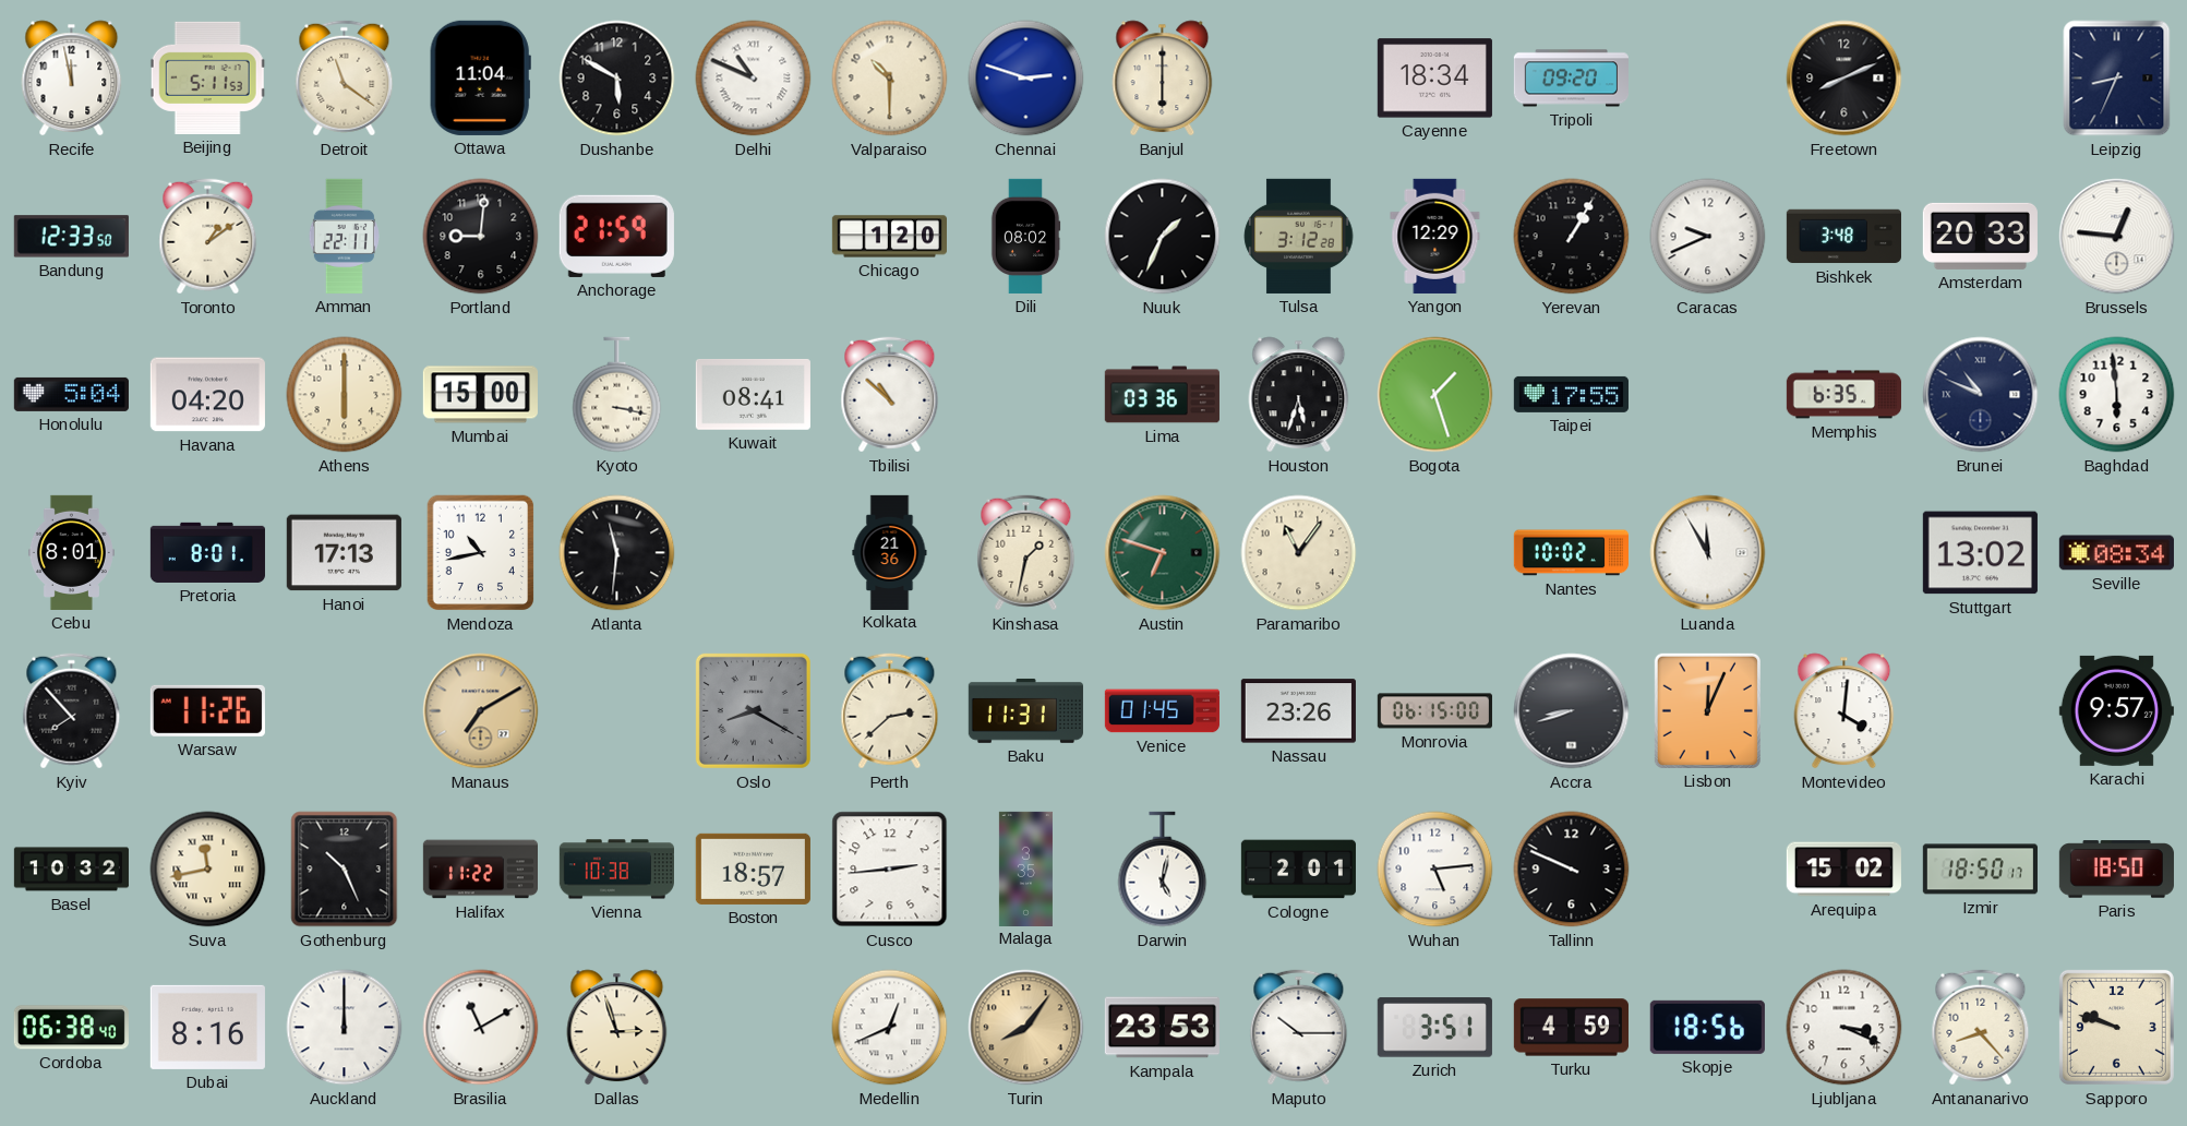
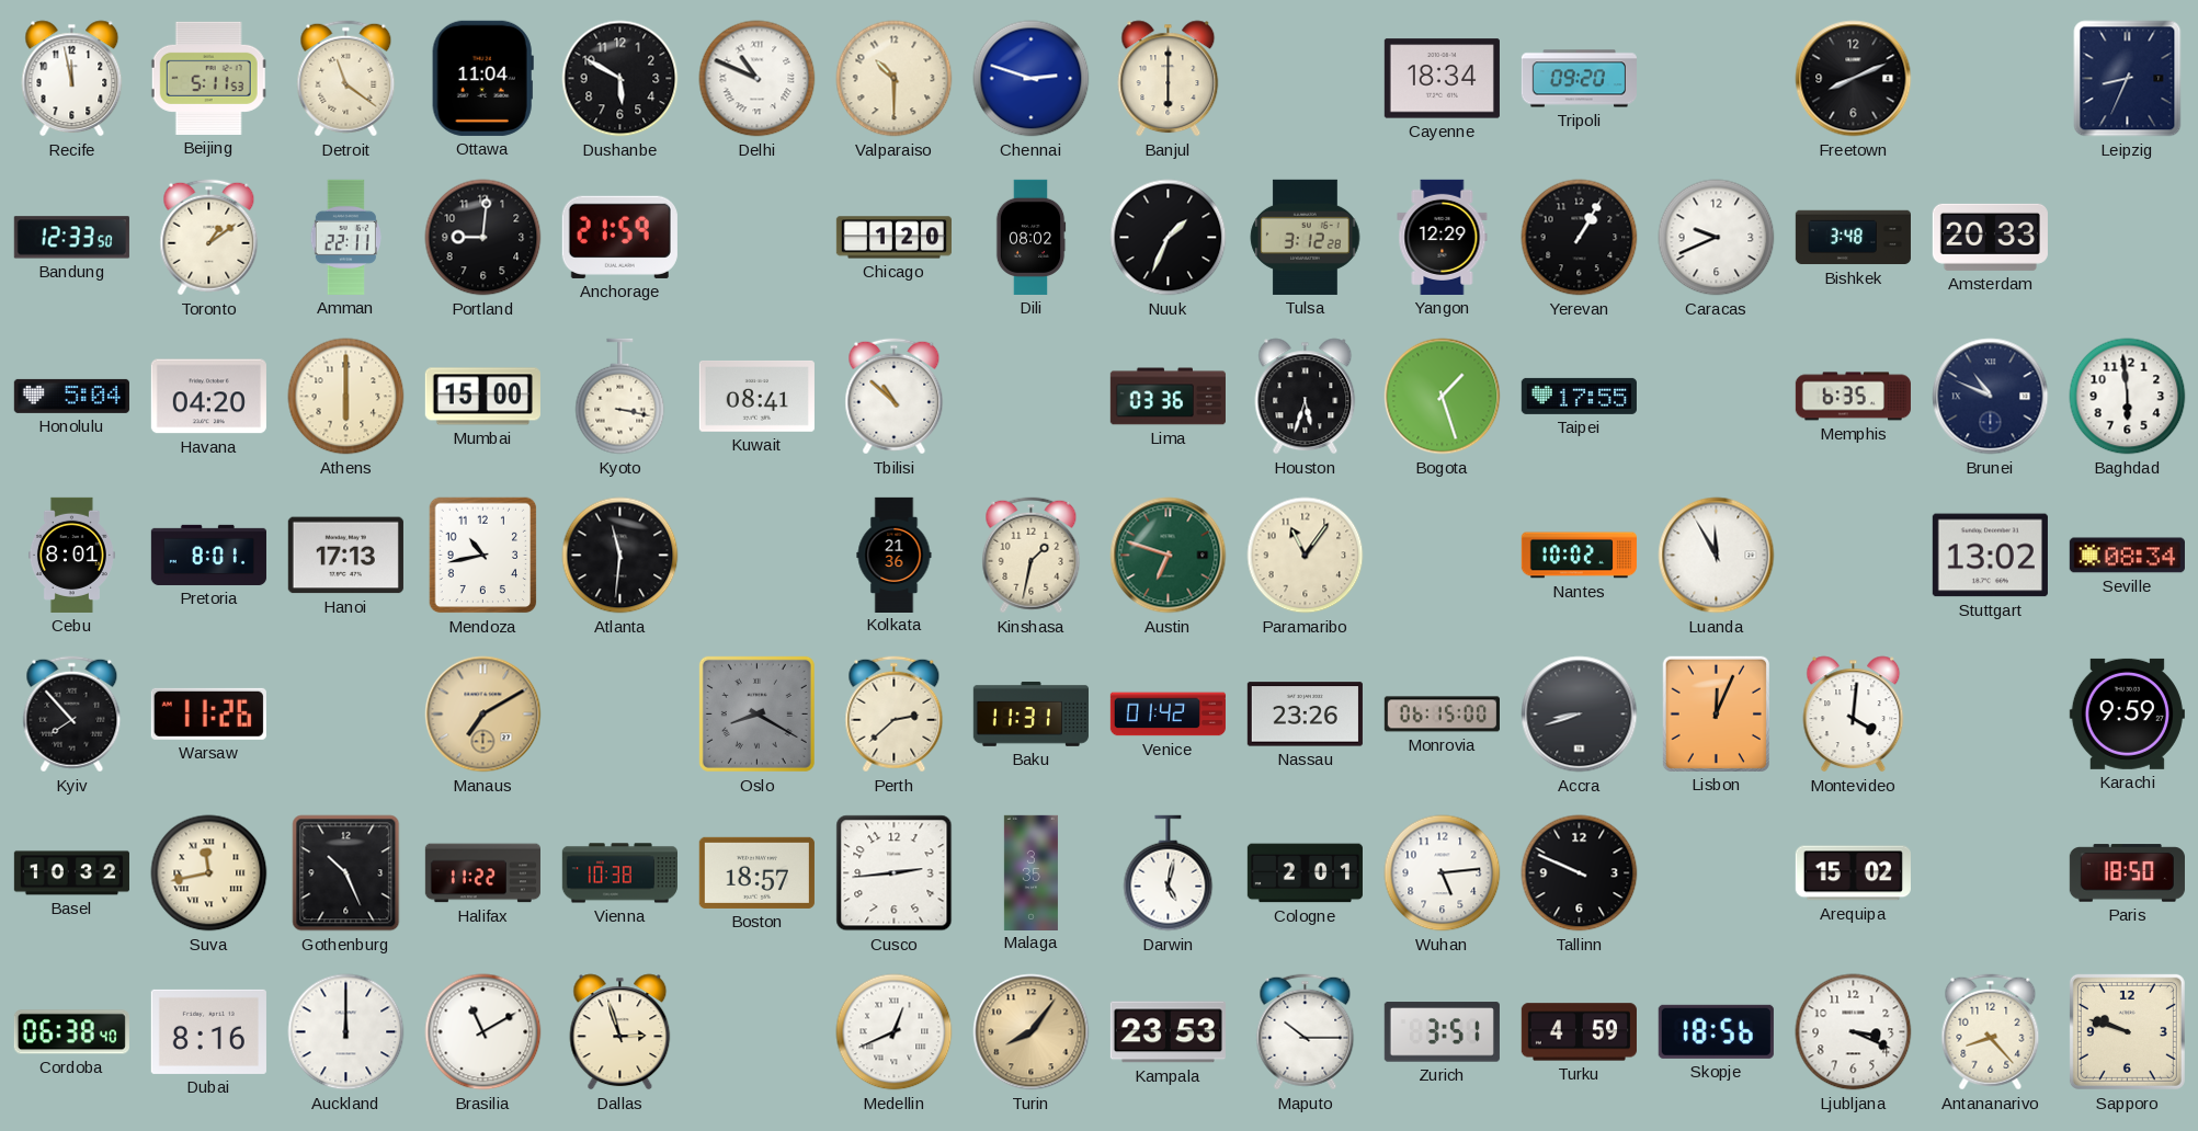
Brussels: 12:46 -> none (2117, 237)
Venice: 01:45 -> 01:42 (1168, 715)
Karachi: 9:57 -> 9:59 (2127, 713)
Izmir: 18:50 -> none (1980, 870)
